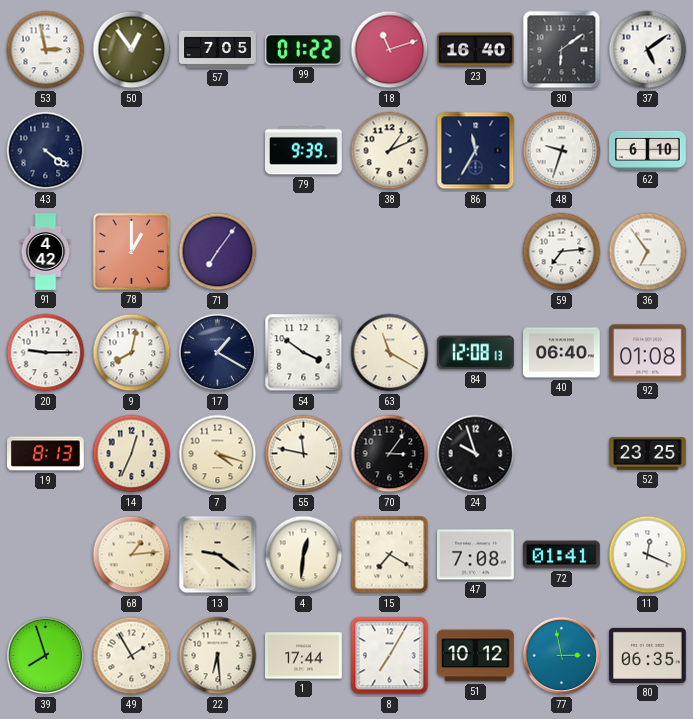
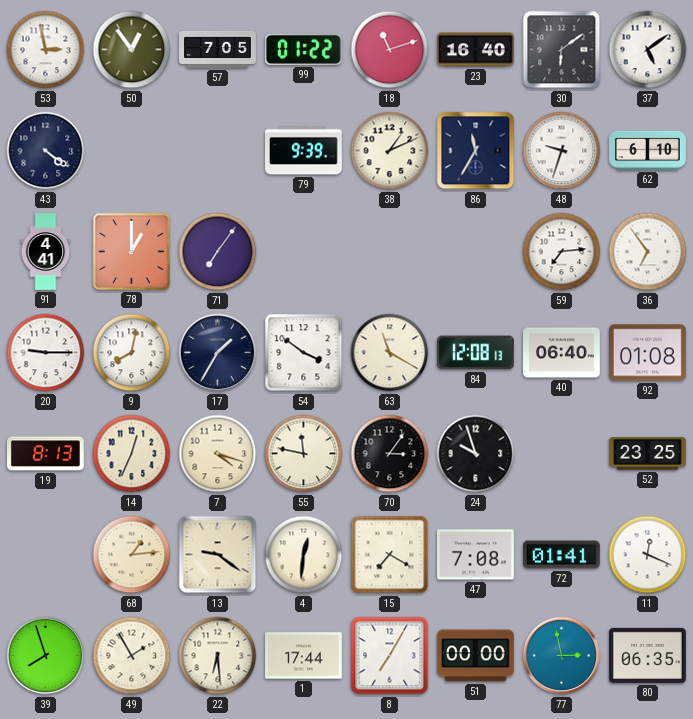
91: 4:42 -> 4:41 (46, 252)
17: 1:20 -> 1:35 (218, 353)
51: 10:12 -> 00:00 (476, 656)
